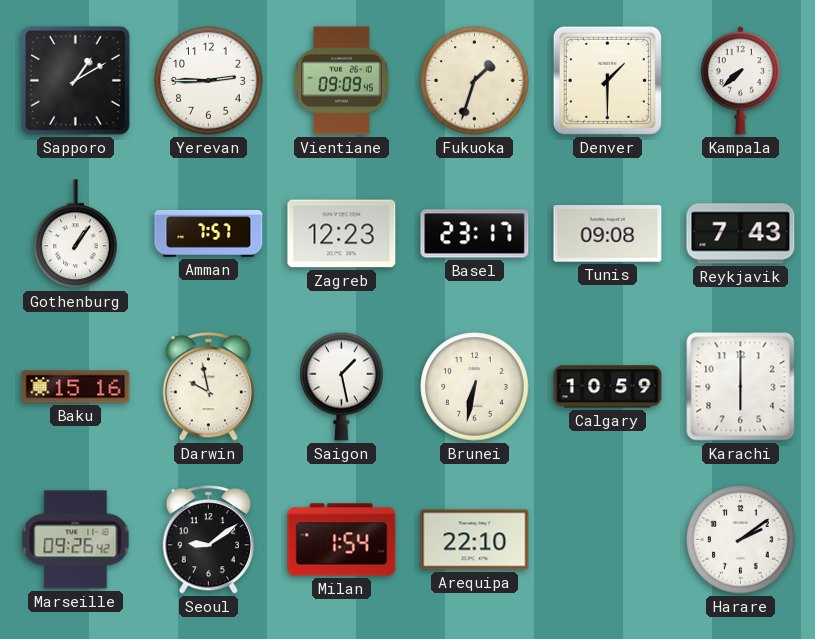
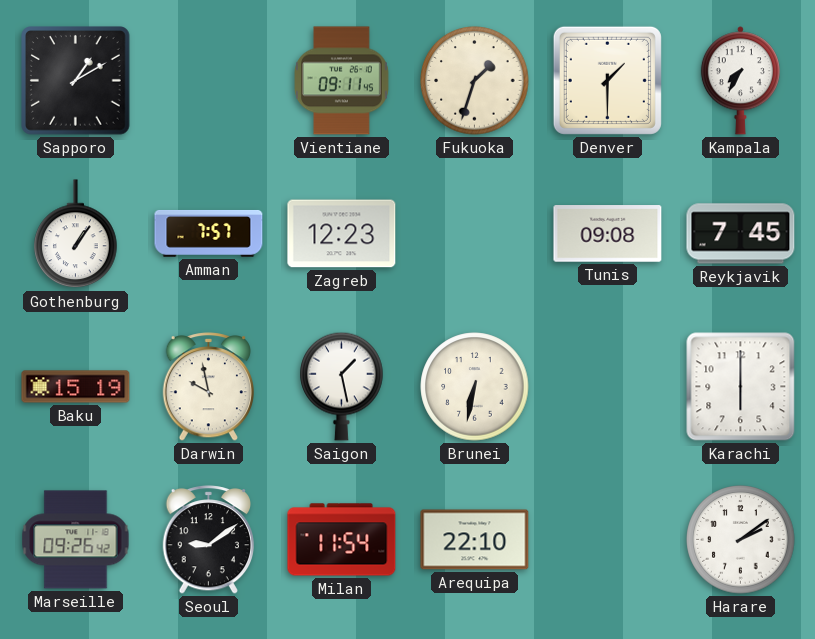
Yerevan: 2:45 -> none (209, 81)
Vientiane: 09:09 -> 09:11 (342, 81)
Kampala: 7:38 -> 7:35 (740, 81)
Basel: 23:17 -> none (475, 234)
Reykjavik: 7:43 -> 7:45 (741, 234)
Baku: 15:16 -> 15:19 (76, 387)
Calgary: 10:59 -> none (608, 387)
Milan: 1:54 -> 11:54 (342, 540)
